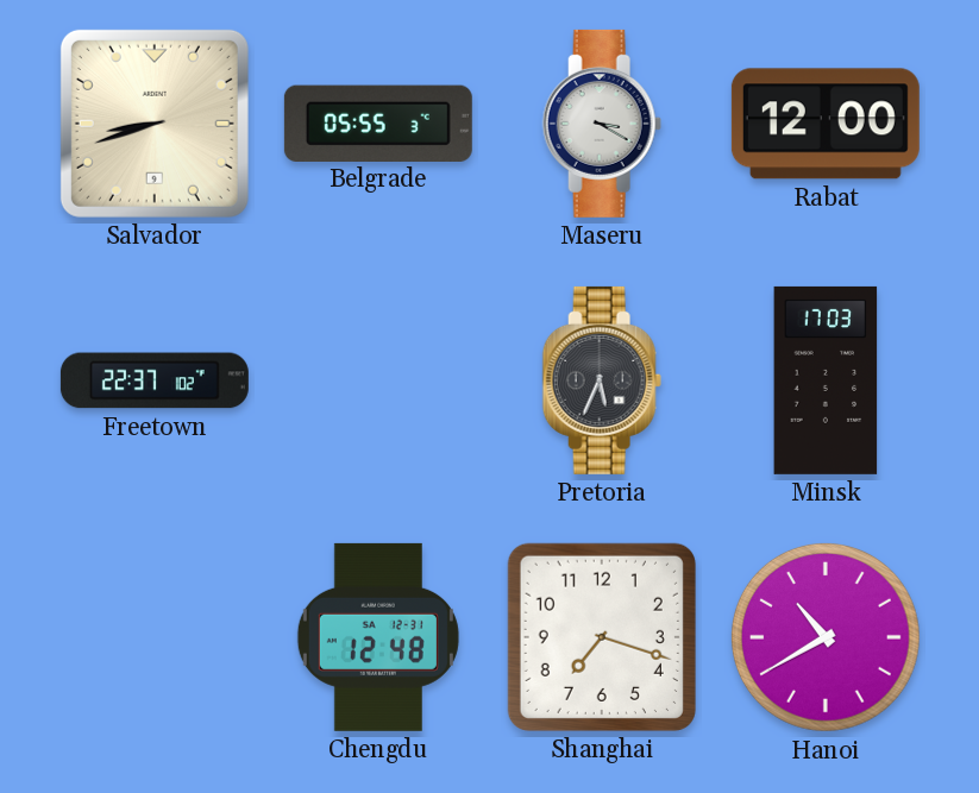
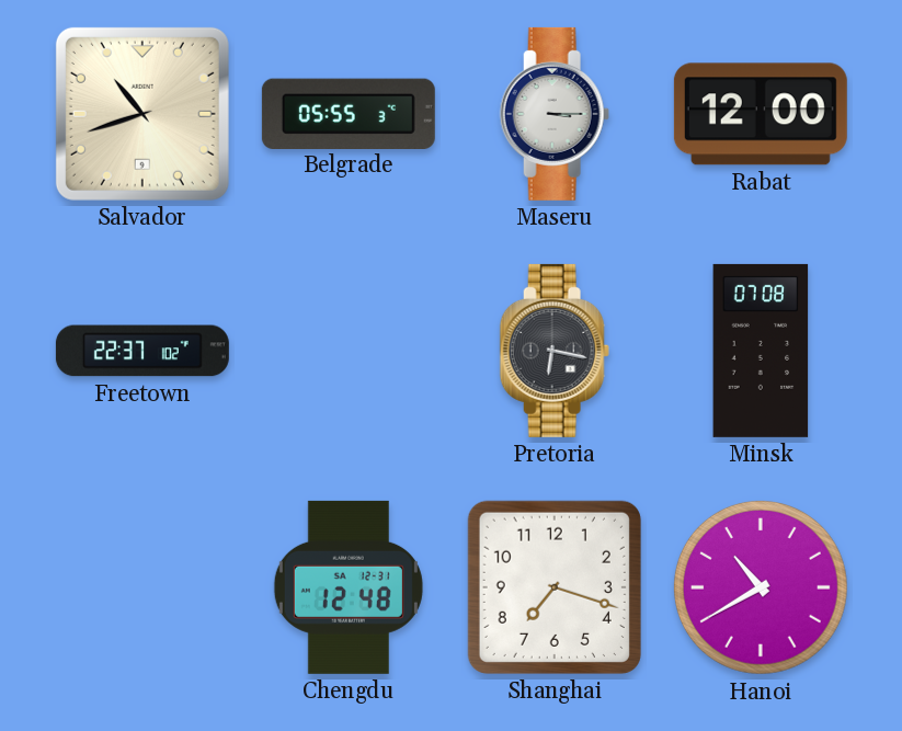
Salvador: 8:42 -> 10:42 (142, 114)
Maseru: 3:20 -> 3:15 (555, 114)
Pretoria: 5:34 -> 6:17 (555, 351)
Minsk: 17:03 -> 07:08 (761, 351)
